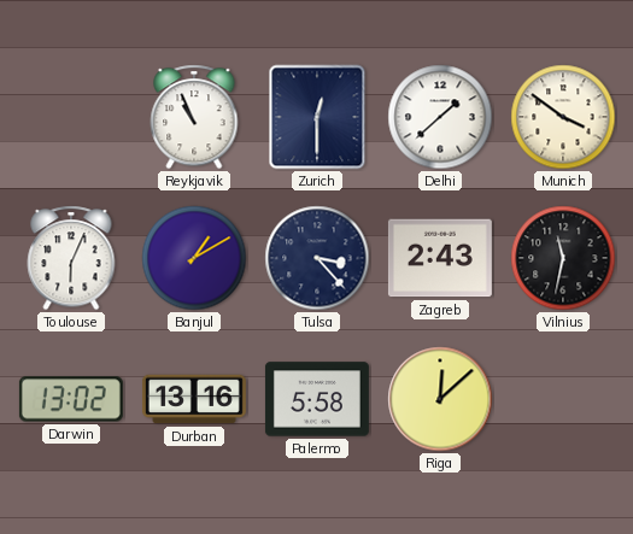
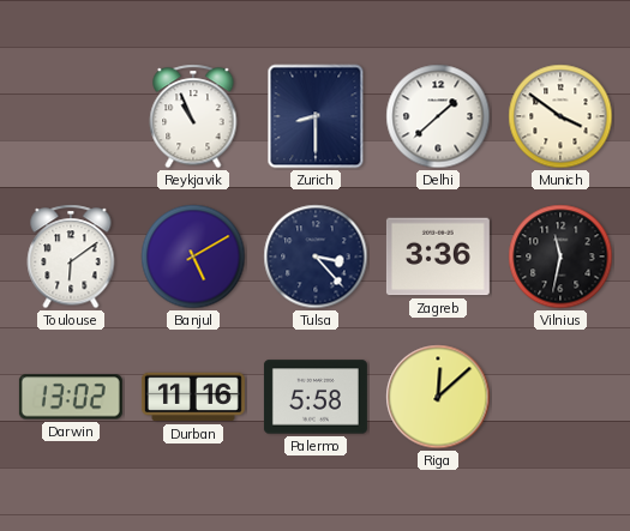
Zurich: 12:30 -> 8:30 (316, 116)
Toulouse: 6:04 -> 6:09 (71, 257)
Banjul: 1:10 -> 5:10 (193, 257)
Zagreb: 2:43 -> 3:36 (438, 257)
Durban: 13:16 -> 11:16 (193, 397)
